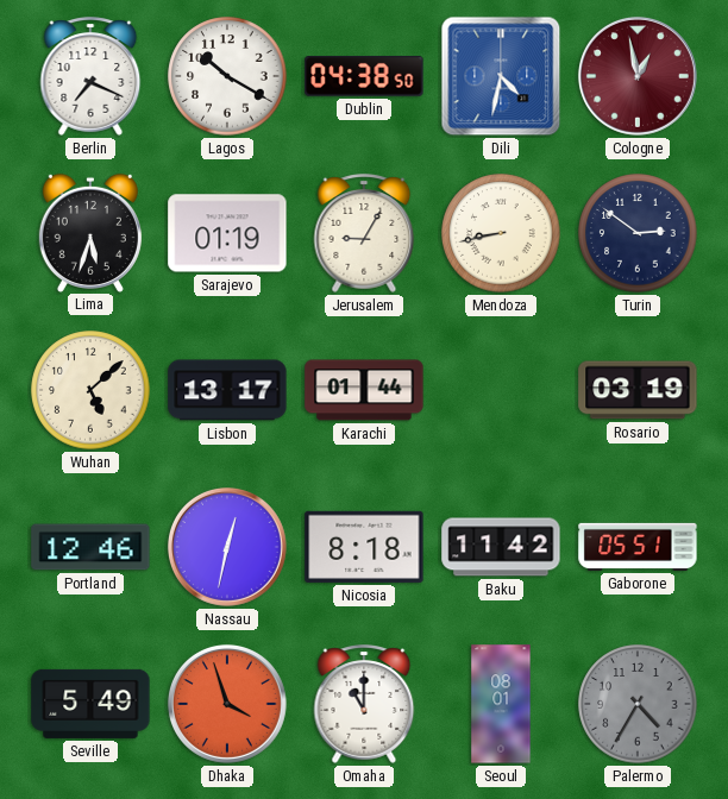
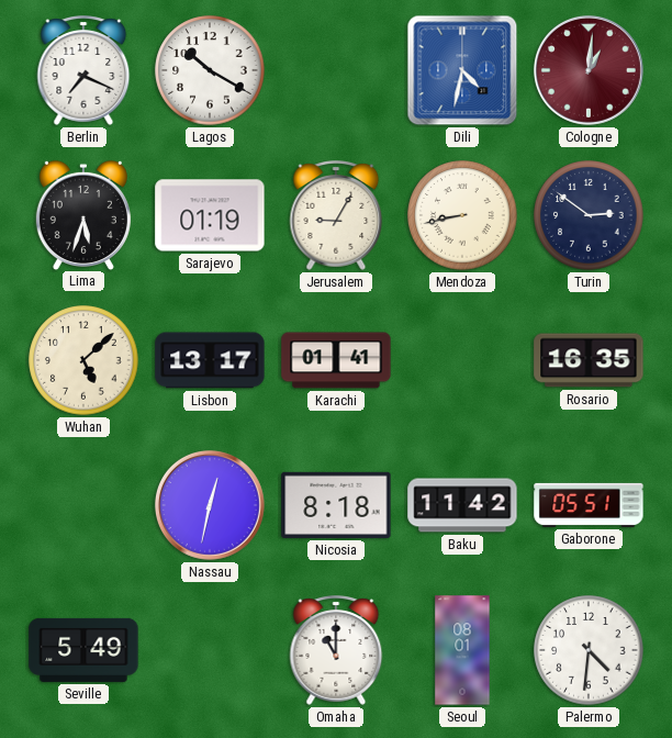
Dublin: 04:38 -> none (364, 76)
Cologne: 12:58 -> 1:01 (589, 70)
Karachi: 01:44 -> 01:41 (336, 360)
Rosario: 03:19 -> 16:35 (589, 360)
Portland: 12:46 -> none (90, 547)
Dhaka: 3:57 -> none (227, 704)
Palermo: 4:35 -> 4:31 (589, 650)
Palermo dial: grey -> white (589, 650)
